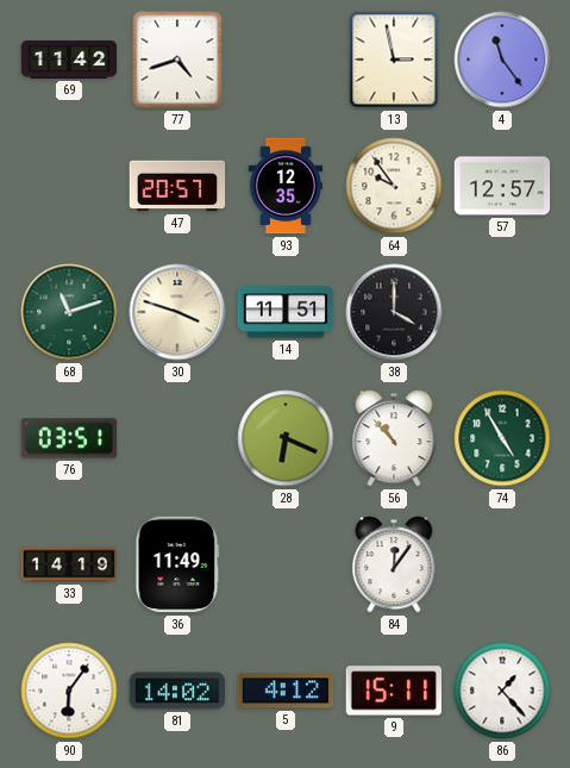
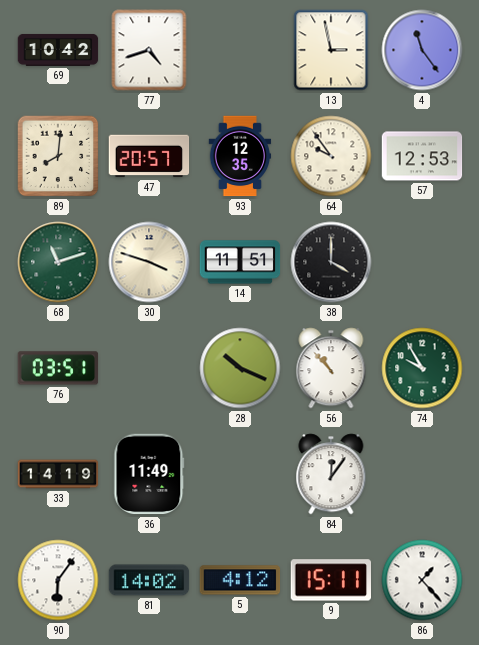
69: 11:42 -> 10:42 (58, 50)
89: none -> 8:01 (58, 156)
57: 12:57 -> 12:53 (422, 156)
28: 6:19 -> 10:19 (240, 368)
74: 4:55 -> 9:55 (422, 368)
